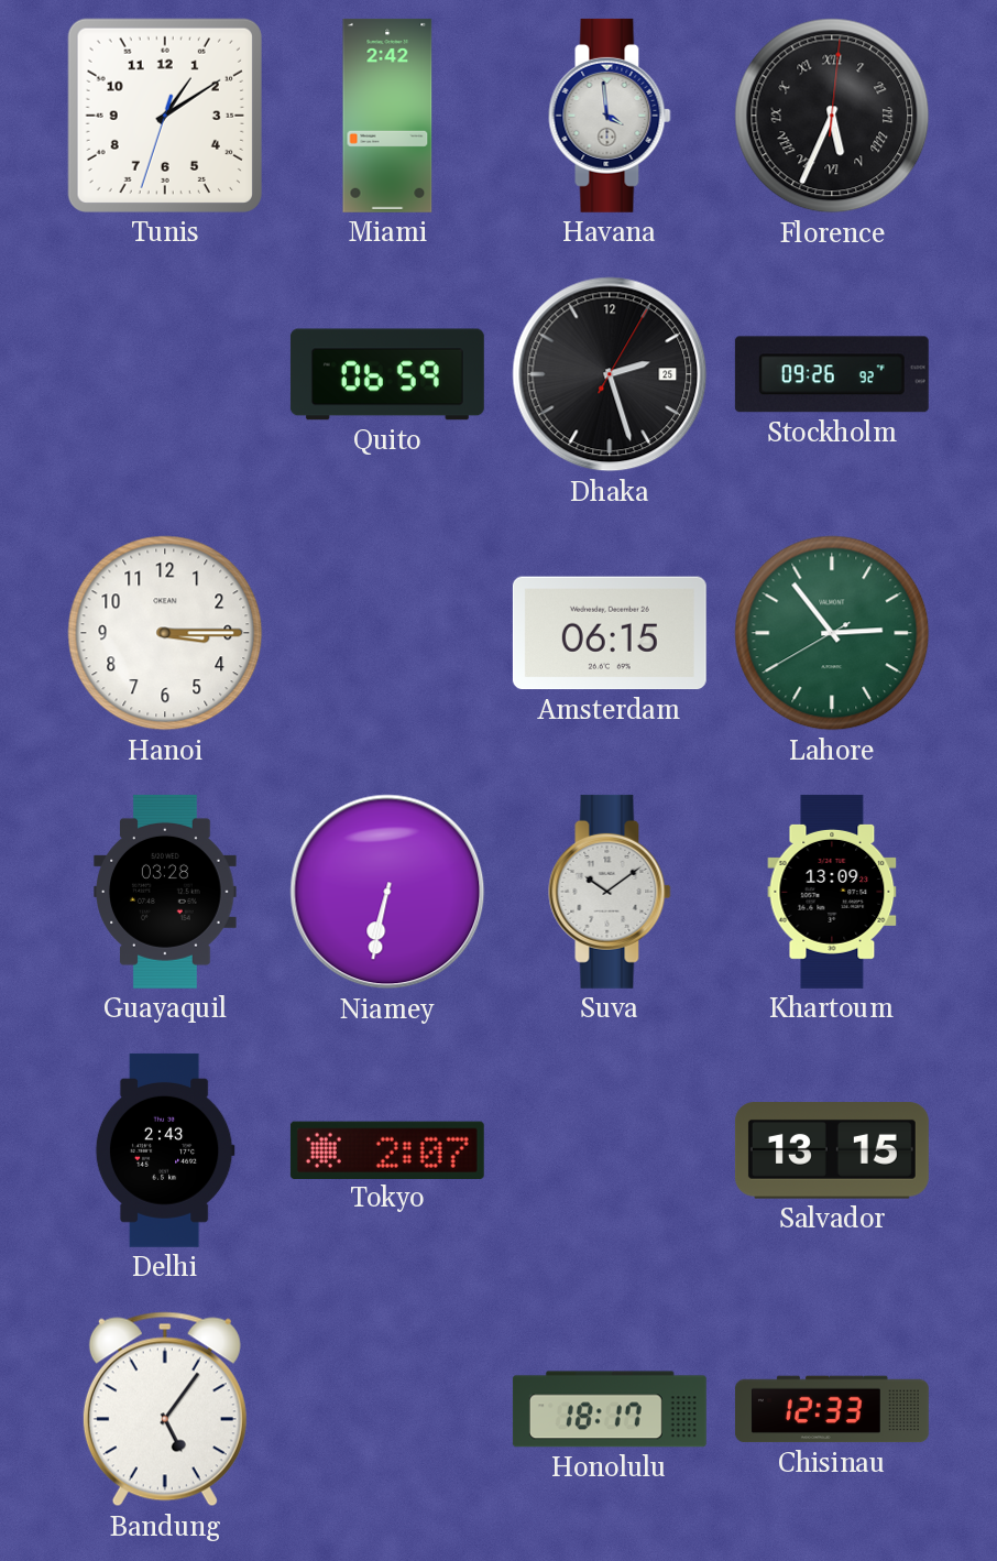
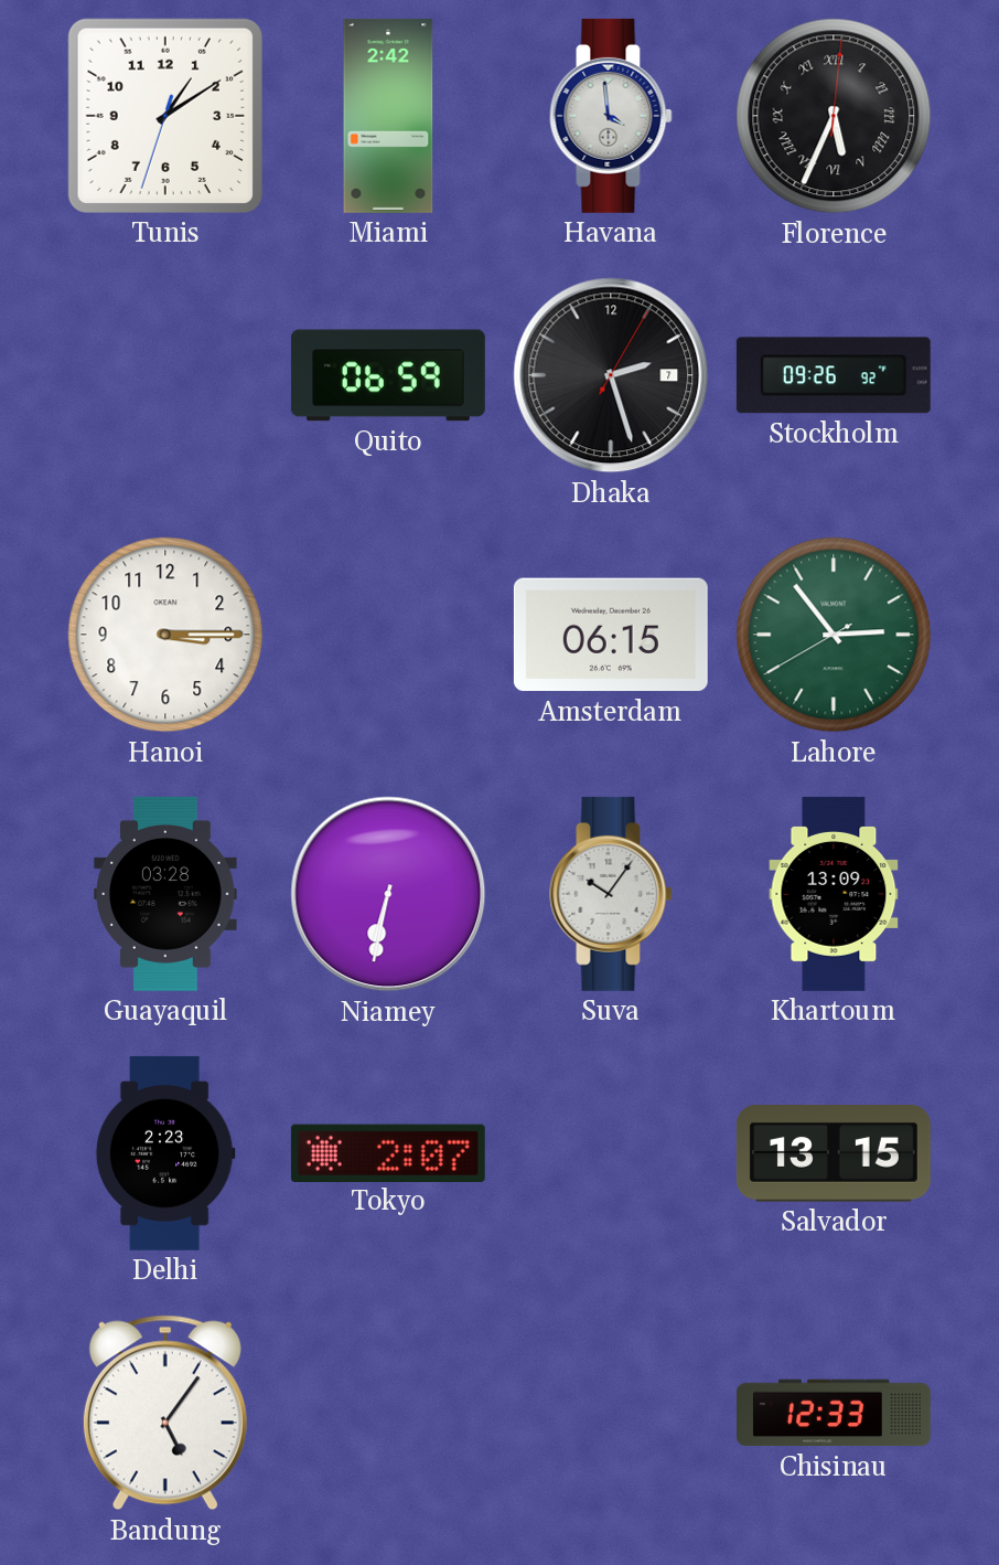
Dhaka date: 25 -> 7 (611, 375)
Suva: 10:09 -> 10:06 (611, 894)
Delhi: 2:43 -> 2:23 (165, 1153)
Honolulu: 18:17 -> none (610, 1409)
